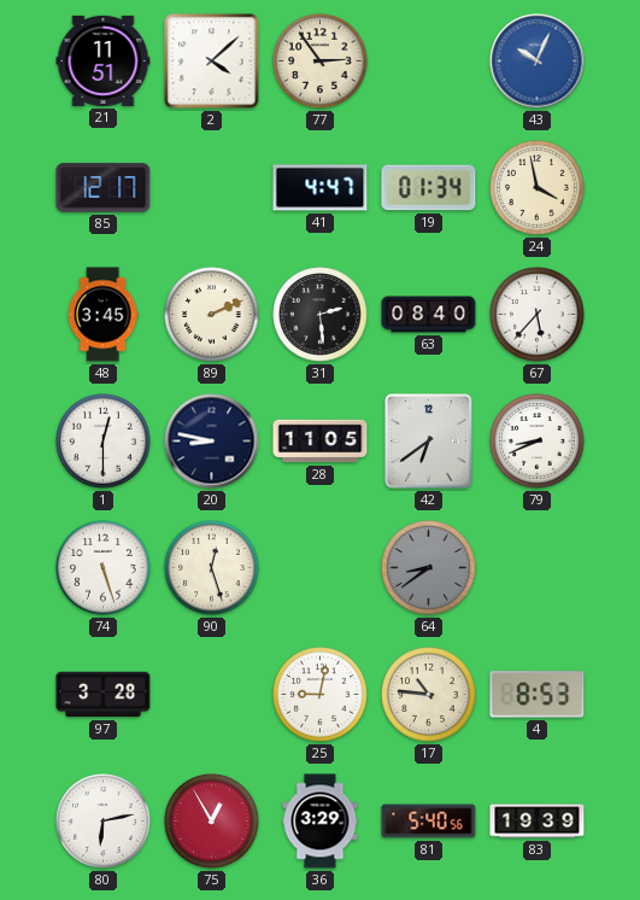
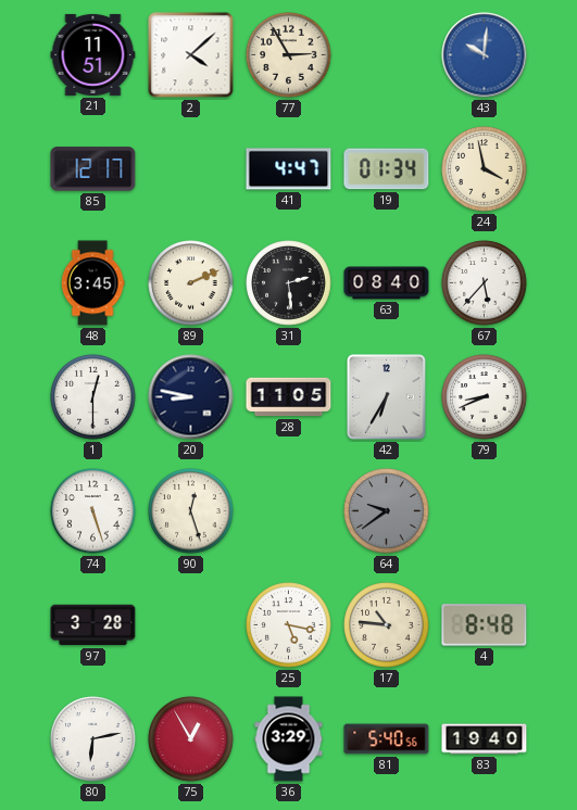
77: 2:54 -> 2:55 (289, 55)
43: 10:04 -> 10:01 (485, 55)
42: 6:39 -> 6:35 (387, 397)
64: 8:39 -> 9:39 (387, 511)
25: 9:02 -> 5:17 (289, 625)
4: 8:53 -> 8:48 (485, 625)
83: 19:39 -> 19:40 (485, 739)
